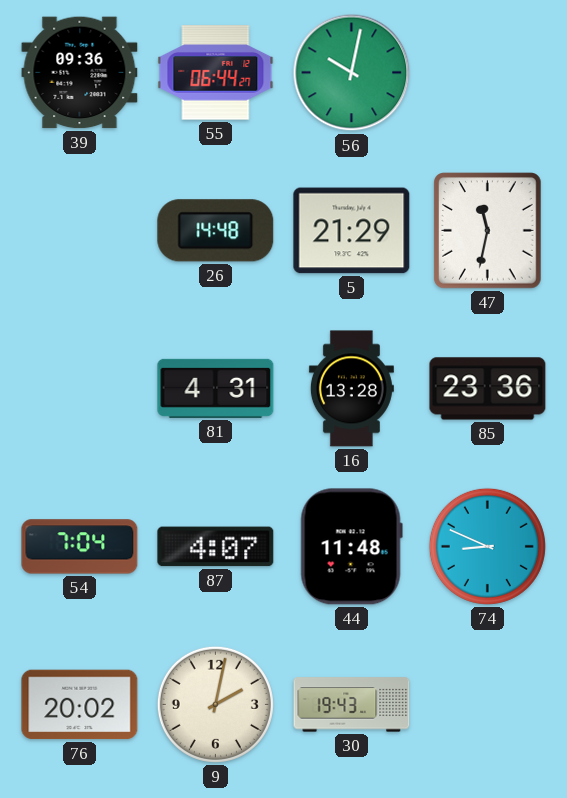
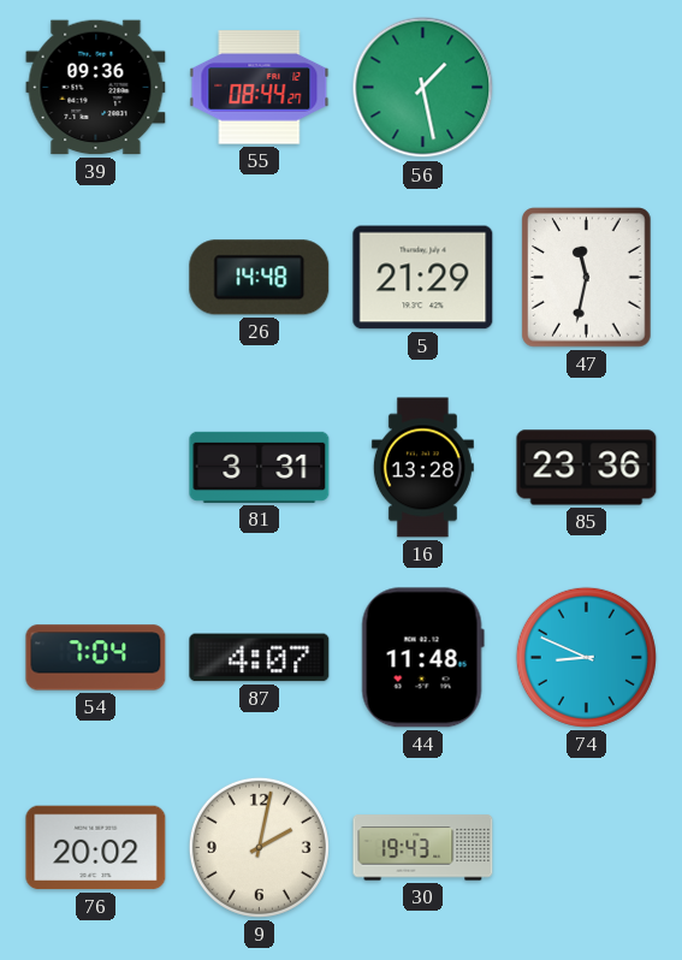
55: 06:44 -> 08:44 (260, 88)
56: 10:02 -> 1:28 (423, 88)
81: 4:31 -> 3:31 (260, 467)
